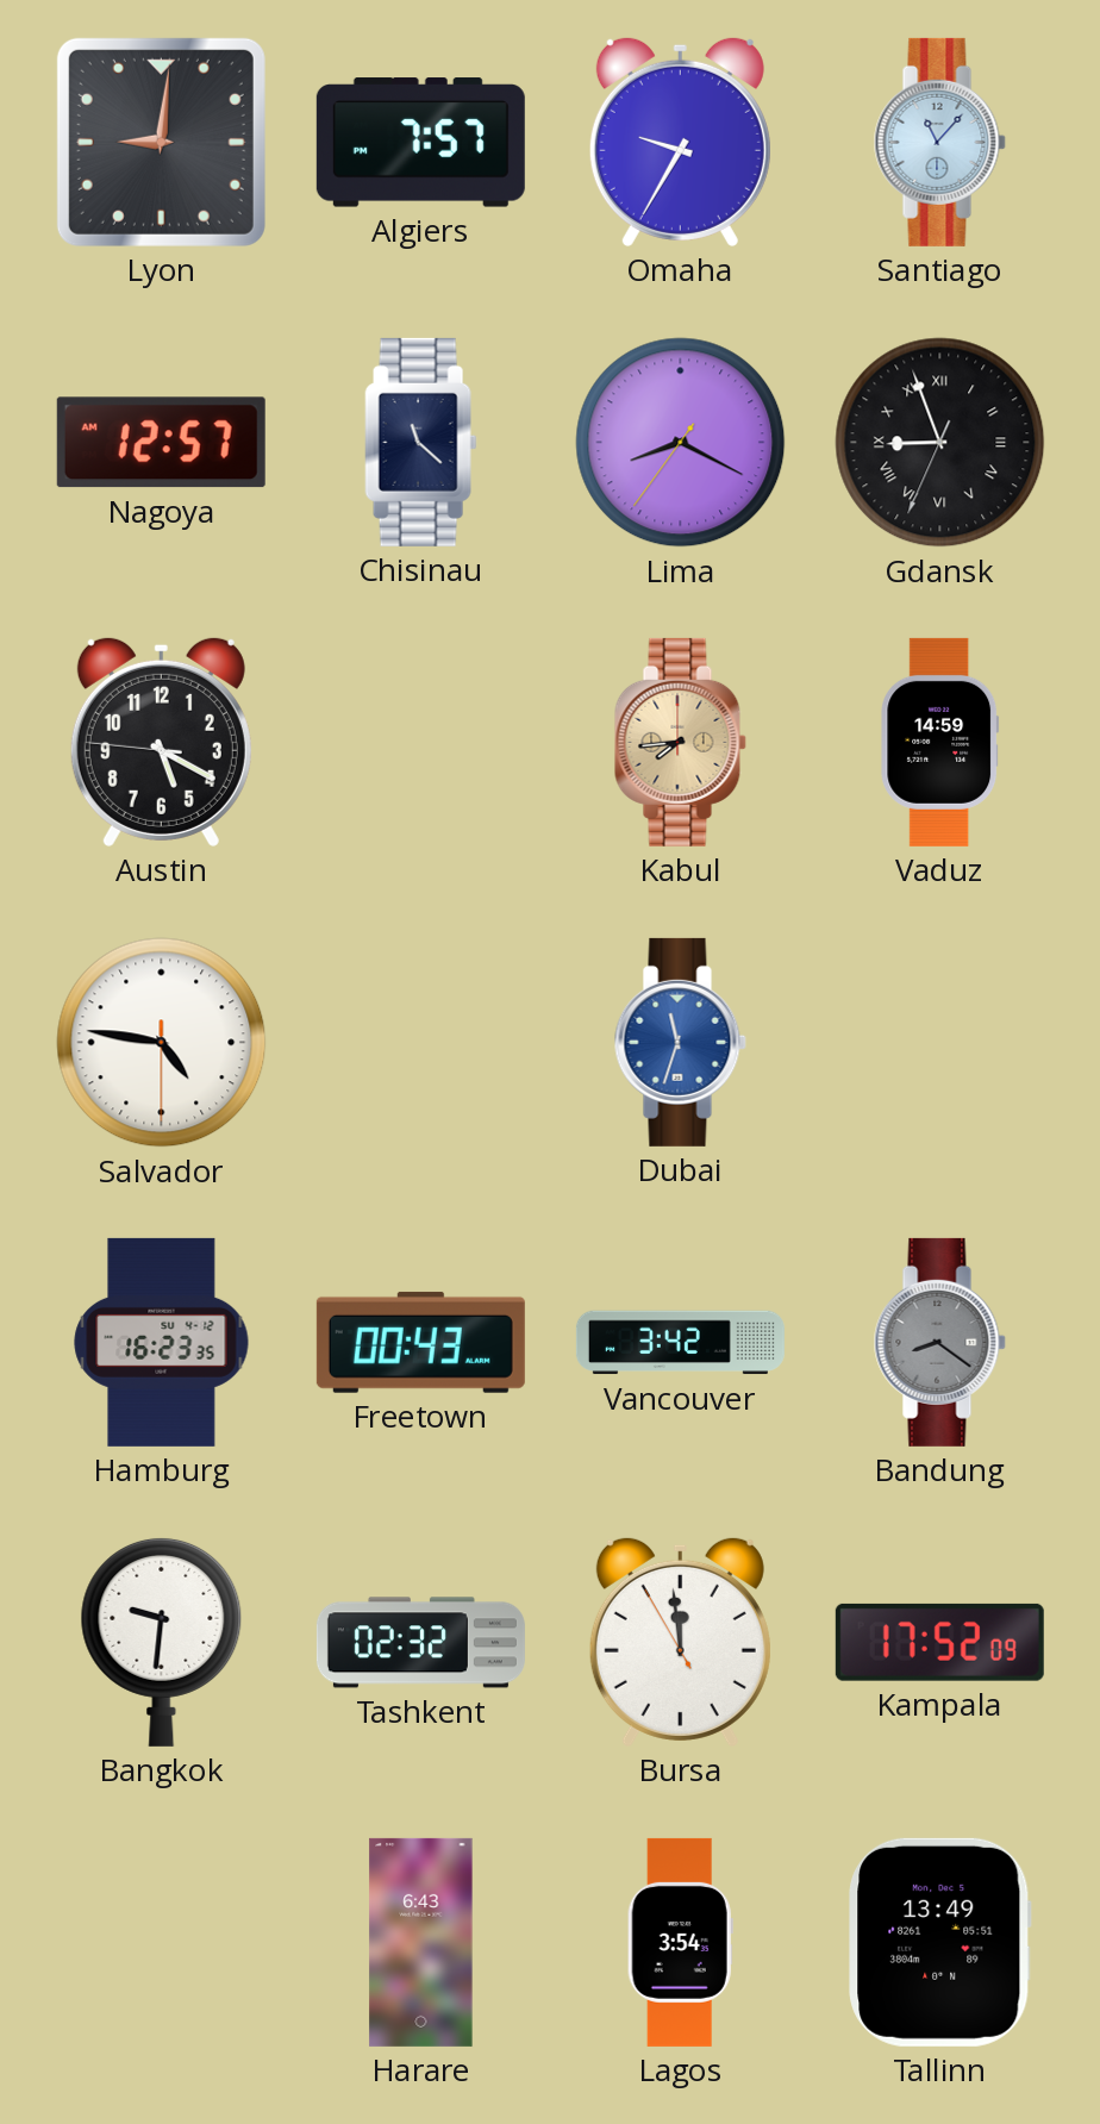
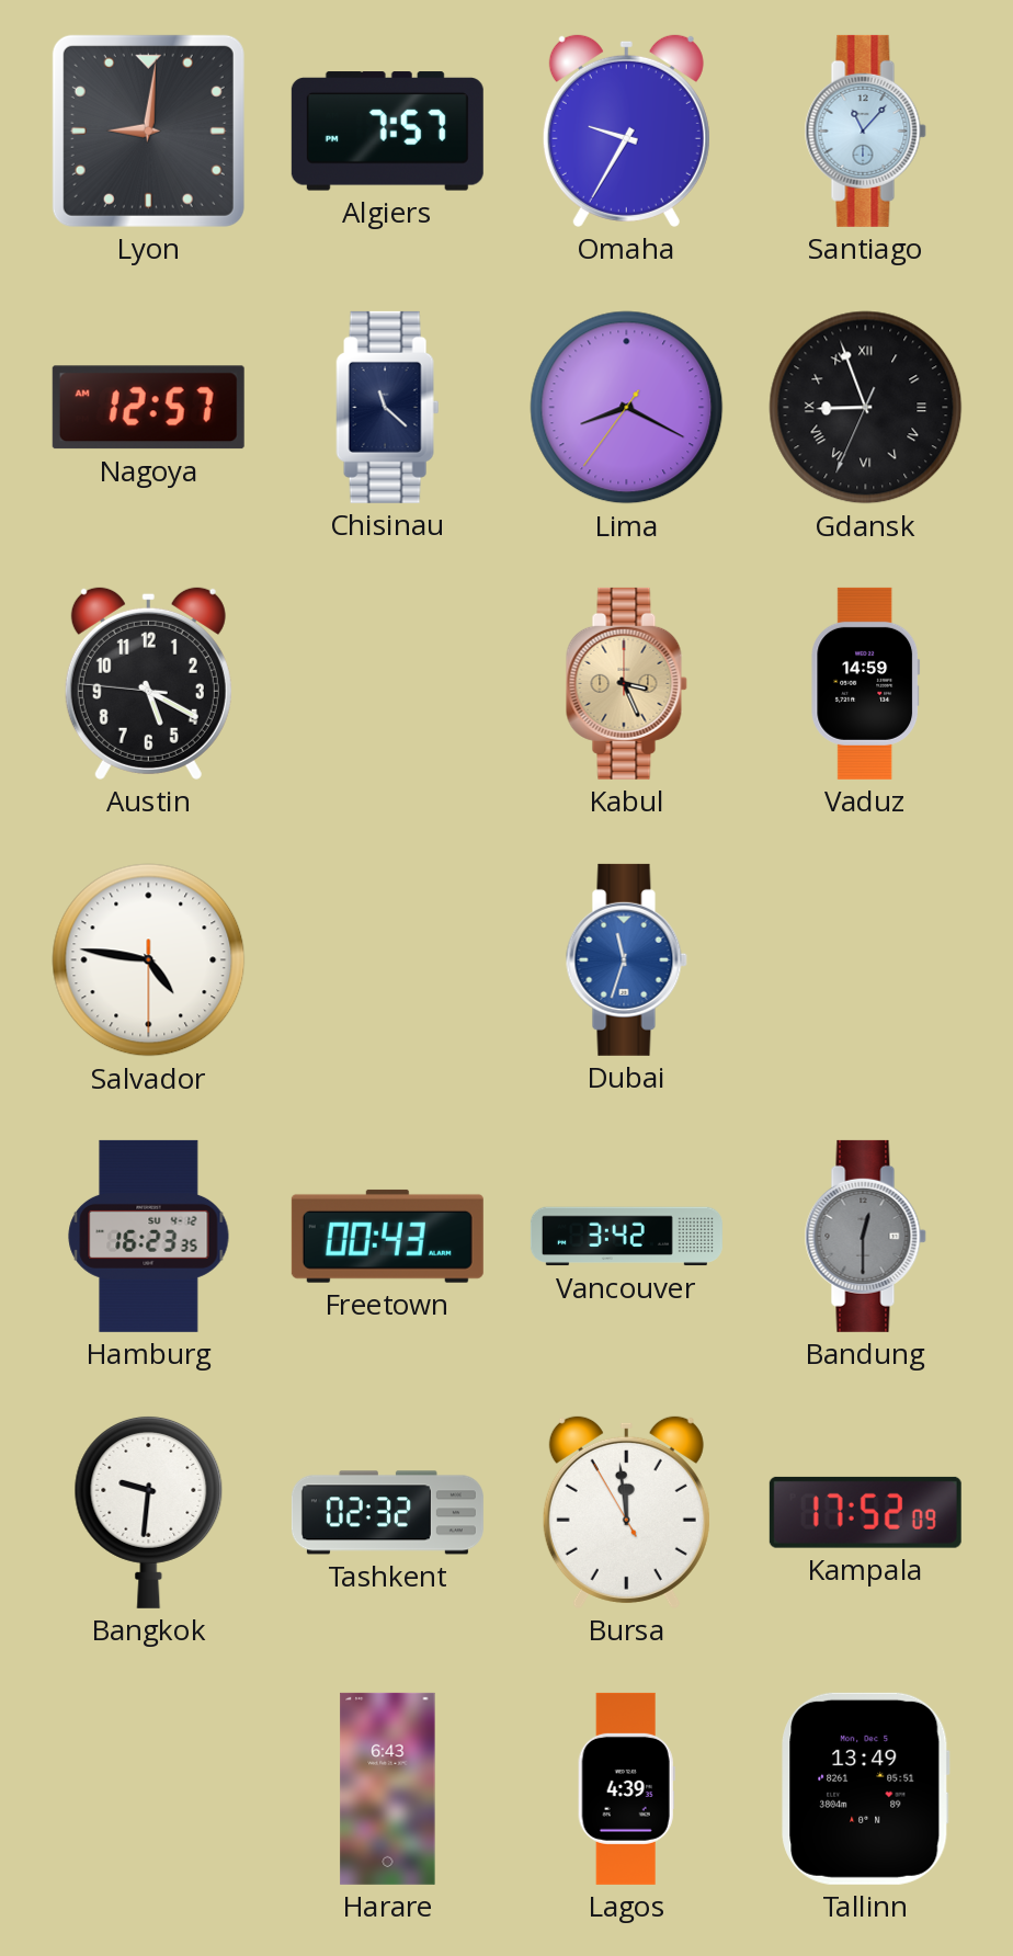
Kabul: 7:44 -> 3:26 (626, 683)
Bandung: 8:21 -> 12:30 (865, 1236)
Lagos: 3:54 -> 4:39 (626, 1788)
